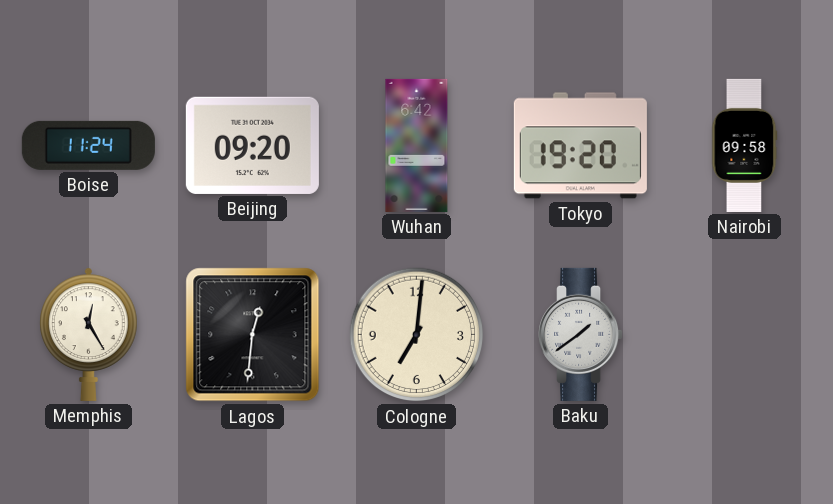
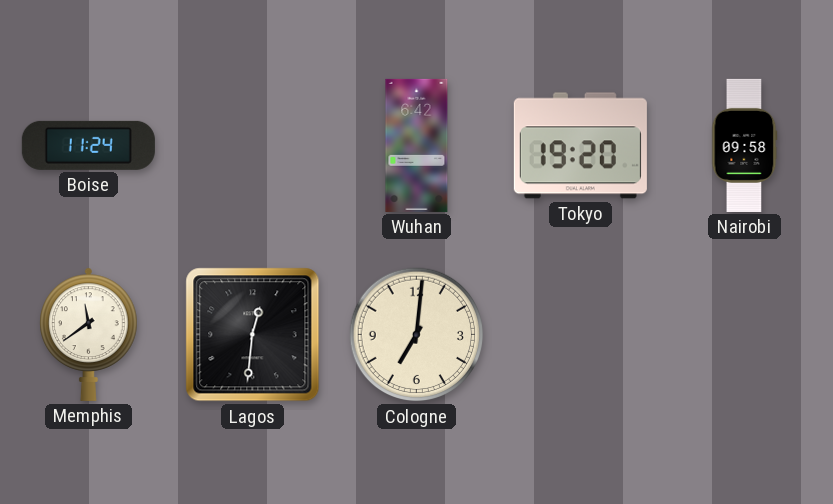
Beijing: 09:20 -> none (252, 145)
Memphis: 12:25 -> 11:39 (89, 334)
Baku: 1:39 -> none (581, 334)
